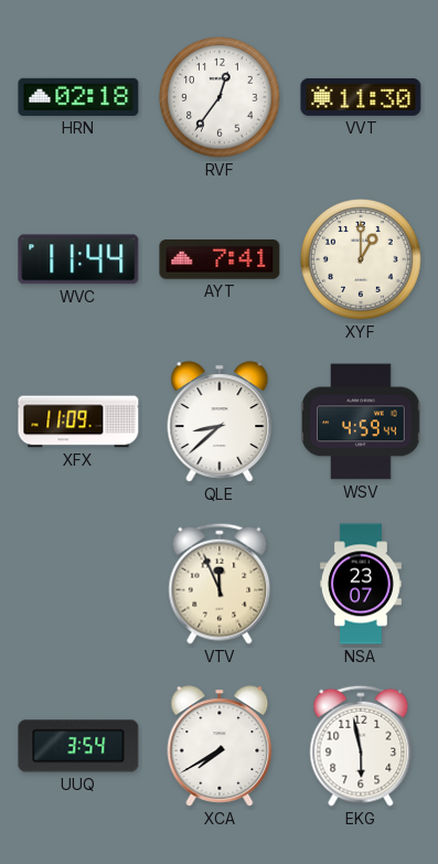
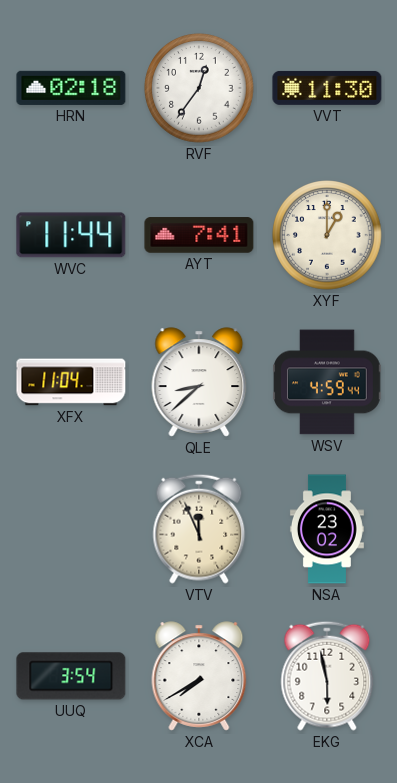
XFX: 11:09 -> 11:04 (71, 382)
NSA: 23:07 -> 23:02 (327, 529)
